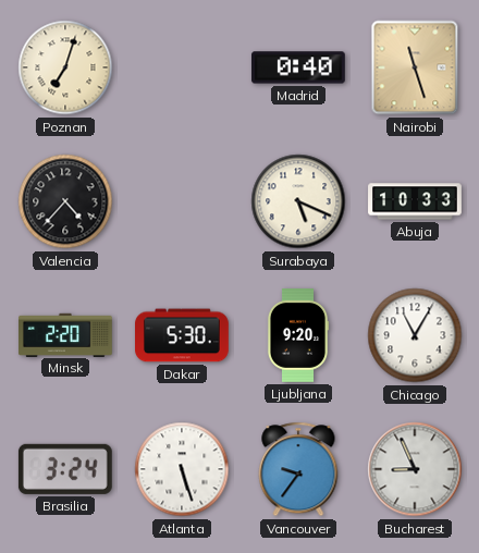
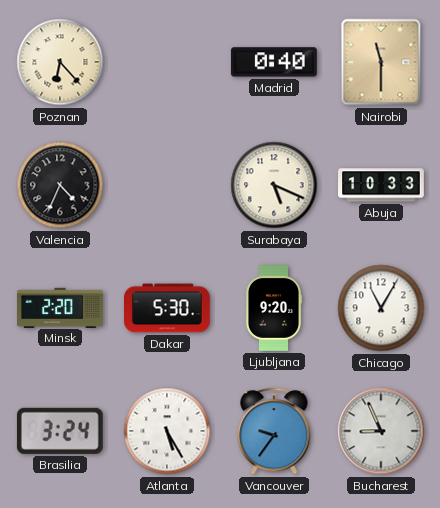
Poznan: 7:03 -> 6:23 (60, 62)
Nairobi: 11:27 -> 11:30 (381, 62)
Valencia: 4:37 -> 4:34 (60, 185)
Atlanta: 5:27 -> 5:25 (167, 431)
